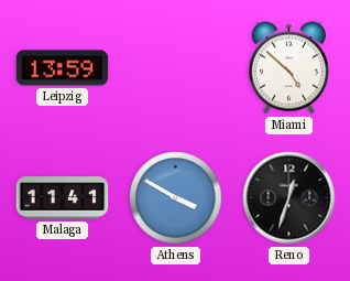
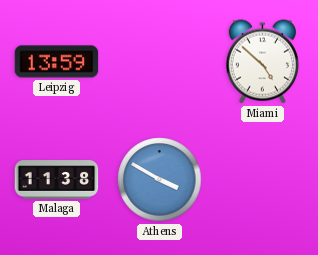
Malaga: 11:41 -> 11:38 (57, 180)
Reno: 12:33 -> none (289, 198)
